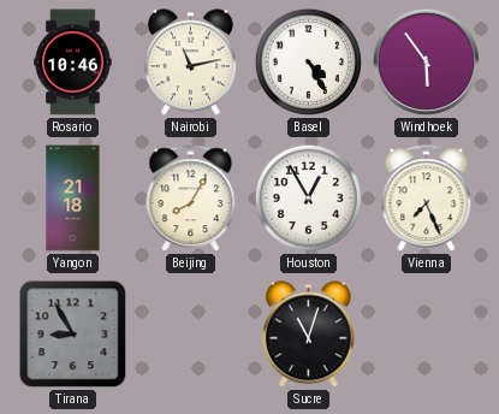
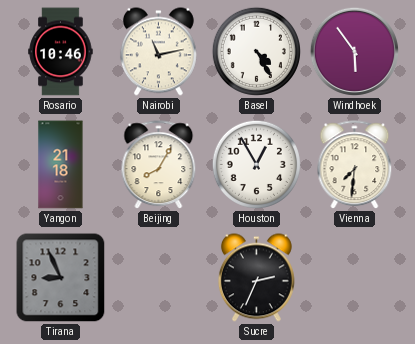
Vienna: 7:26 -> 7:31 (355, 165)
Tirana: 8:55 -> 8:56 (61, 278)
Sucre: 11:03 -> 2:34 (256, 278)
